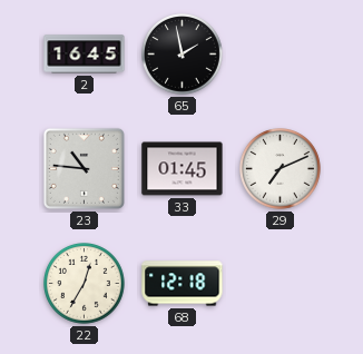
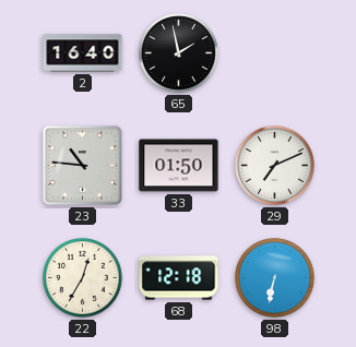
2: 16:45 -> 16:40 (83, 53)
33: 01:45 -> 01:50 (179, 166)
98: none -> 6:32 (275, 278)
